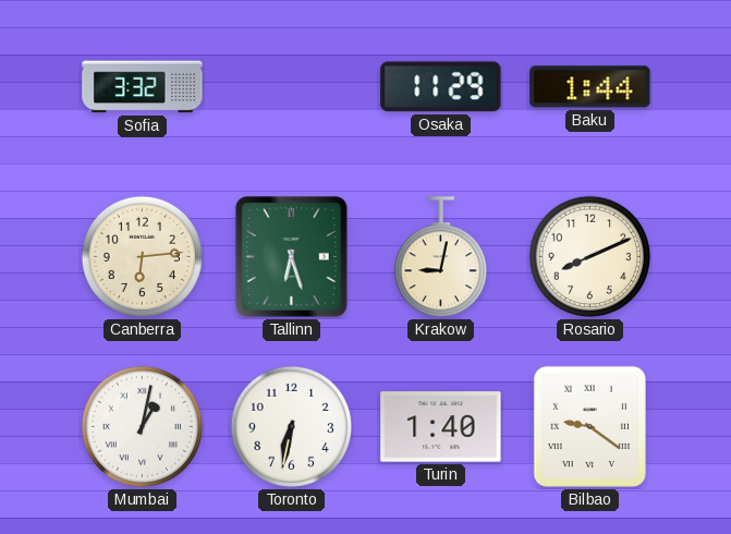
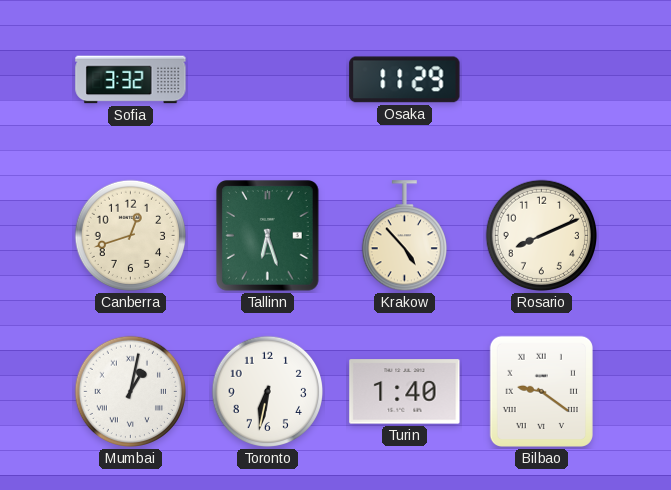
Baku: 1:44 -> none (590, 87)
Canberra: 6:14 -> 12:42 (131, 236)
Krakow: 9:02 -> 4:53 (404, 236)
